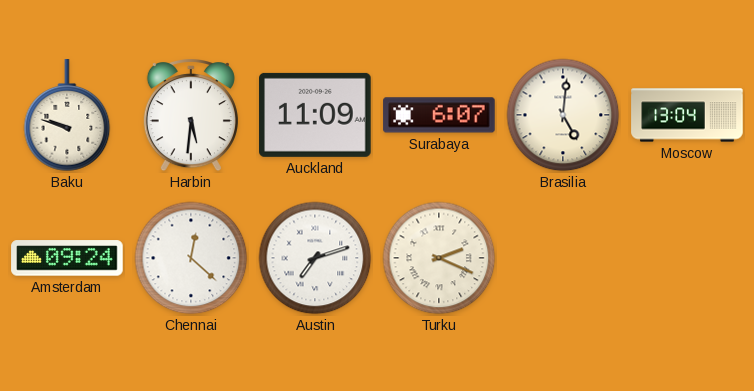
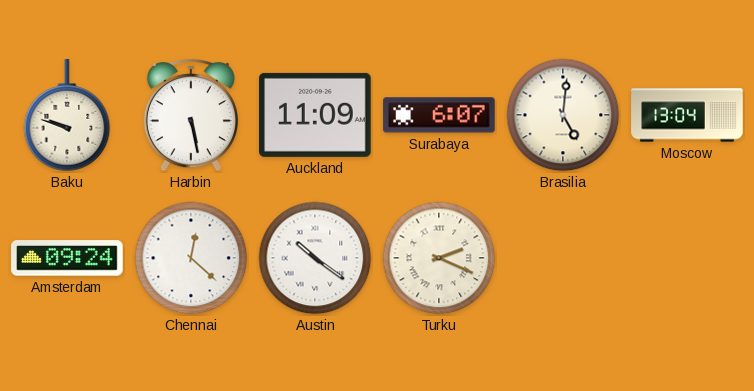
Harbin: 5:31 -> 5:28 (191, 116)
Austin: 7:12 -> 10:21 (315, 258)
